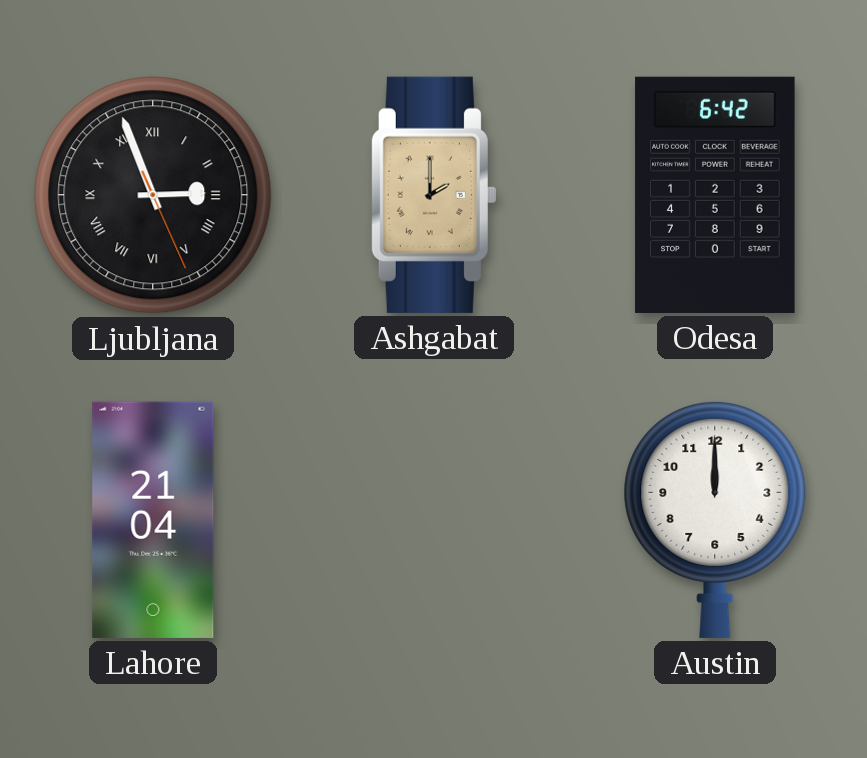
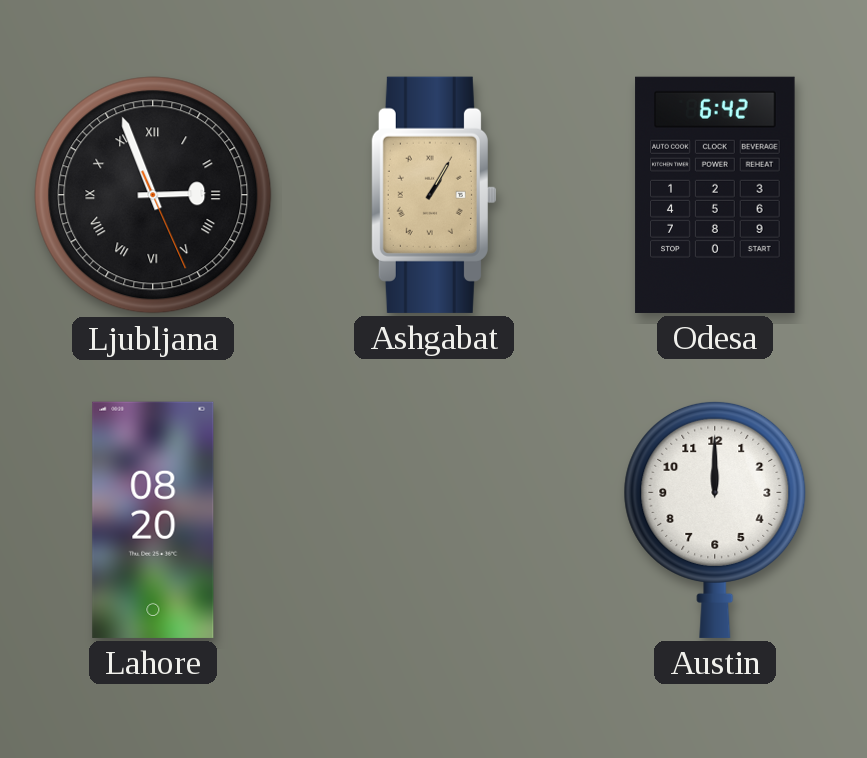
Ashgabat: 2:00 -> 1:05 (433, 195)
Lahore: 21:04 -> 08:20 (153, 520)
